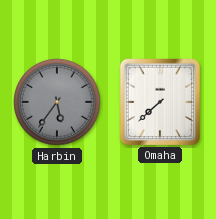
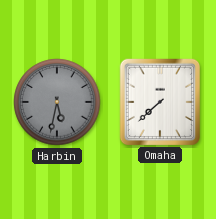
Harbin: 5:36 -> 5:32 (57, 102)
